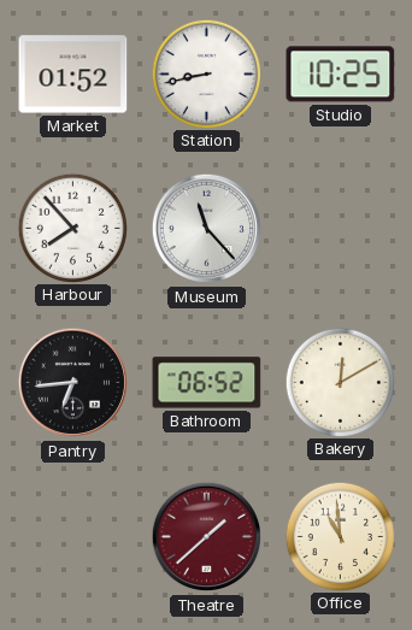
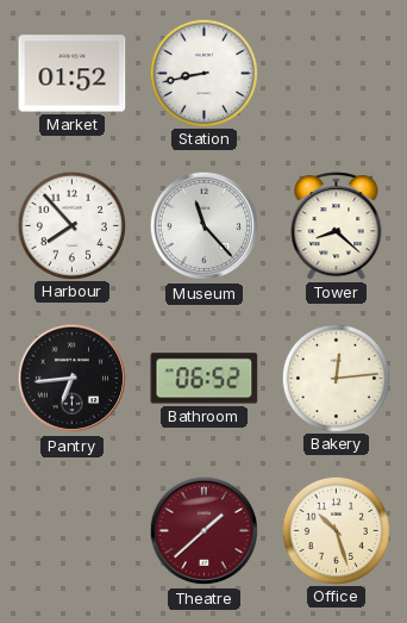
Studio: 10:25 -> none (341, 75)
Tower: none -> 8:22 (337, 226)
Bakery: 12:10 -> 12:14 (336, 378)
Office: 10:59 -> 10:27 (336, 530)
